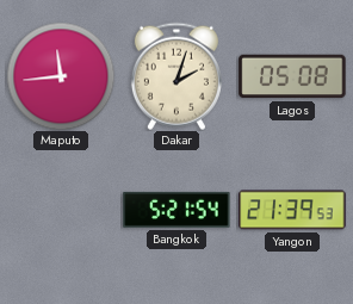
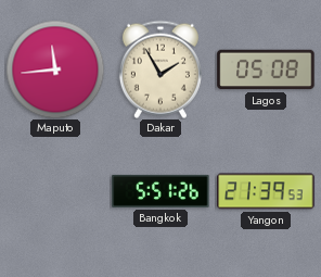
Dakar: 2:03 -> 1:55 (160, 70)
Bangkok: 5:21 -> 5:51 (160, 191)
